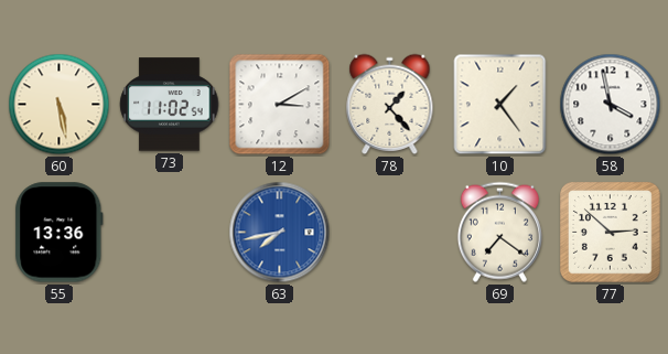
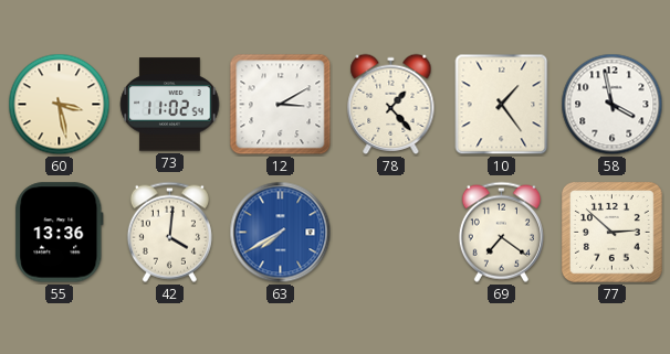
60: 5:28 -> 3:28 (60, 105)
42: none -> 4:01 (169, 232)
63: 7:43 -> 7:40 (281, 233)
